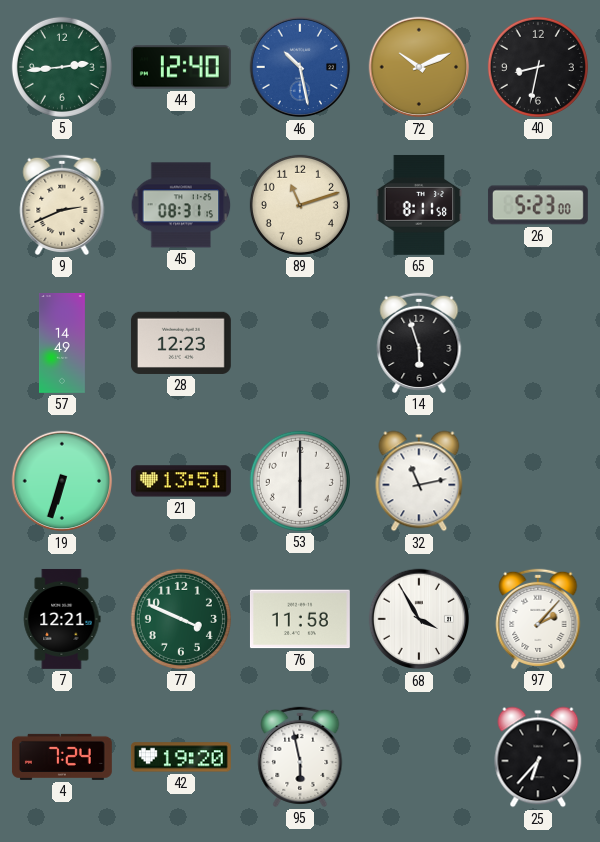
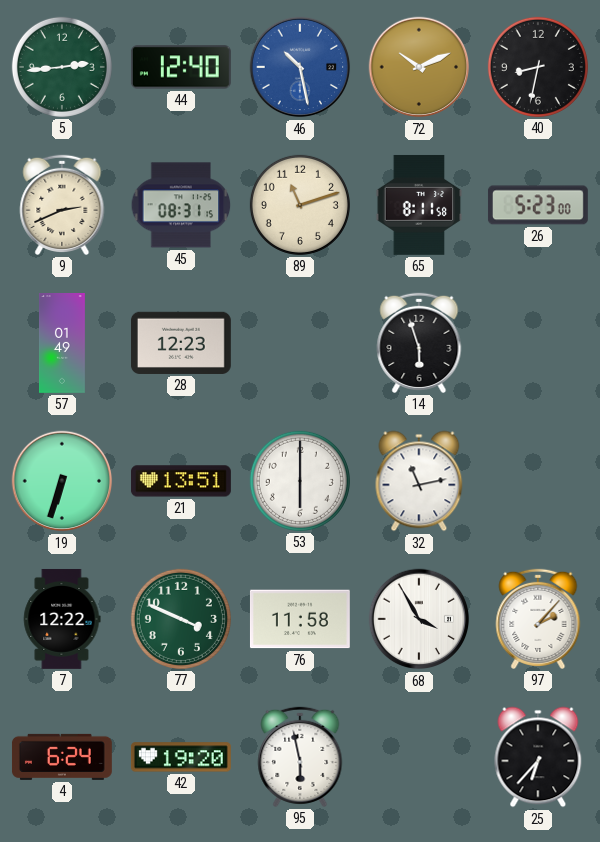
57: 14:49 -> 01:49 (63, 344)
7: 12:21 -> 12:22 (62, 619)
4: 7:24 -> 6:24 (62, 757)
